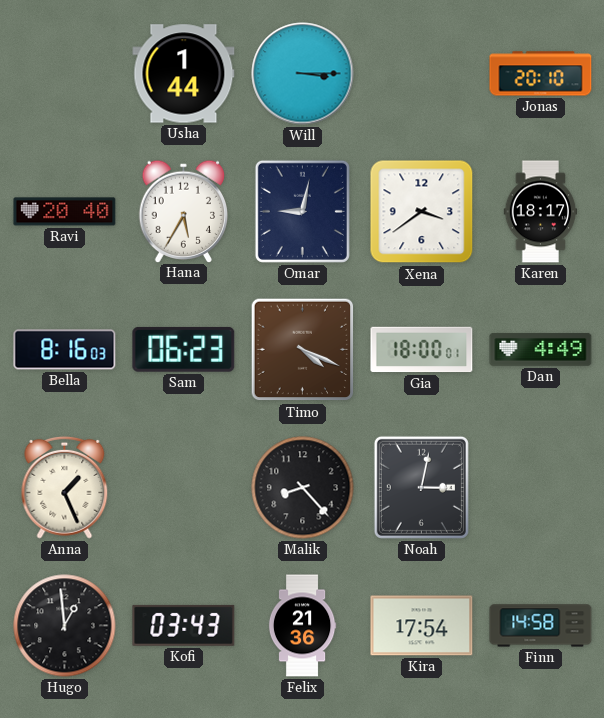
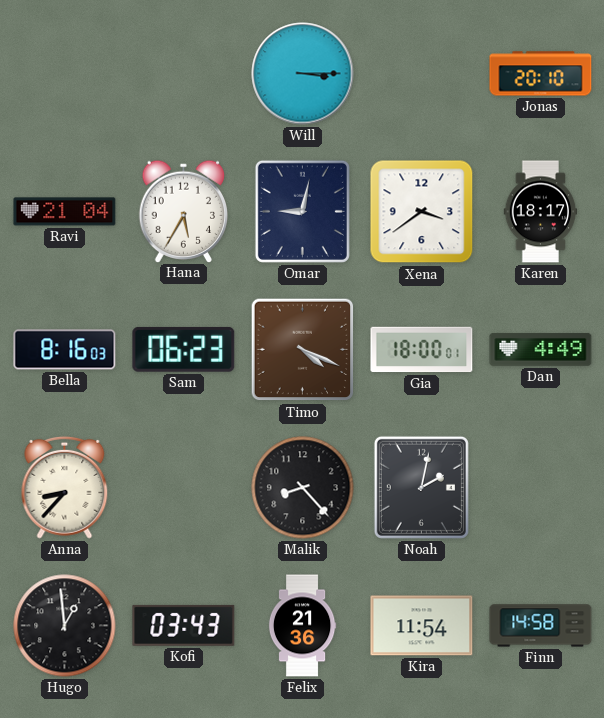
Usha: 1:44 -> none (184, 74)
Ravi: 20:40 -> 21:04 (65, 212)
Anna: 1:26 -> 8:37 (65, 487)
Noah: 3:02 -> 2:02 (421, 487)
Kira: 17:54 -> 11:54 (422, 626)
